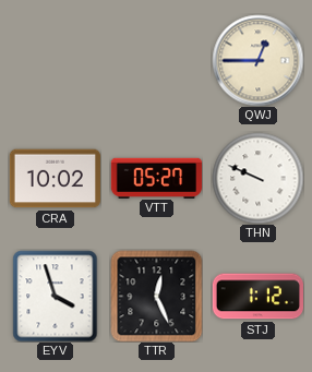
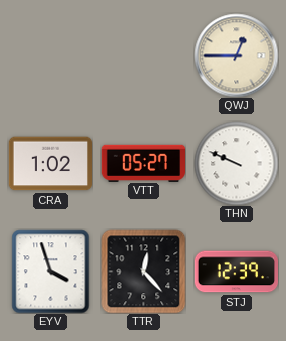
CRA: 10:02 -> 1:02 (50, 164)
TTR: 12:26 -> 12:23 (143, 271)
STJ: 1:12 -> 12:39 (236, 272)
